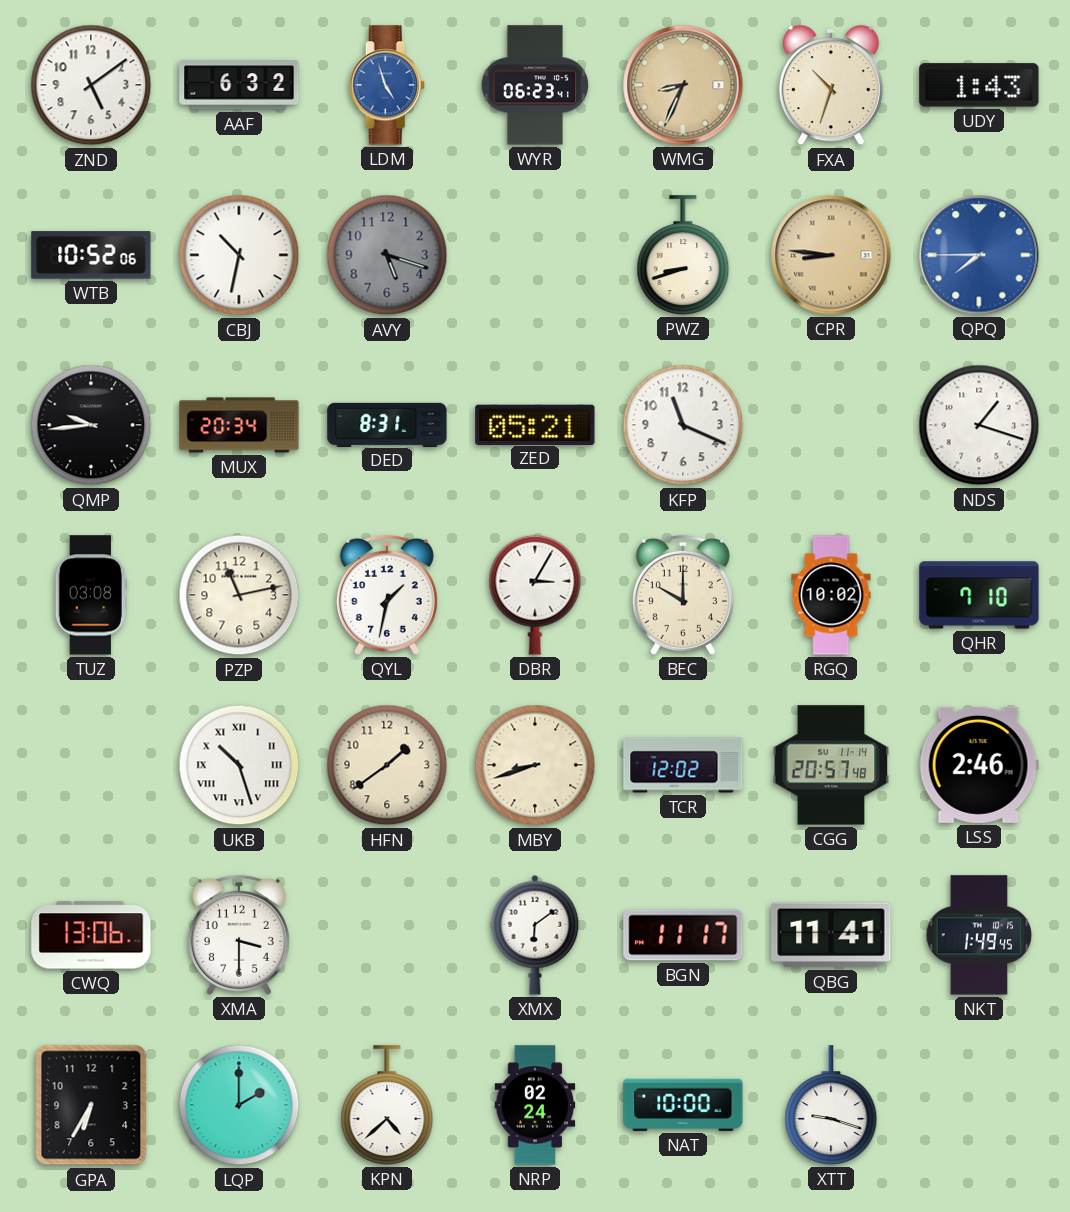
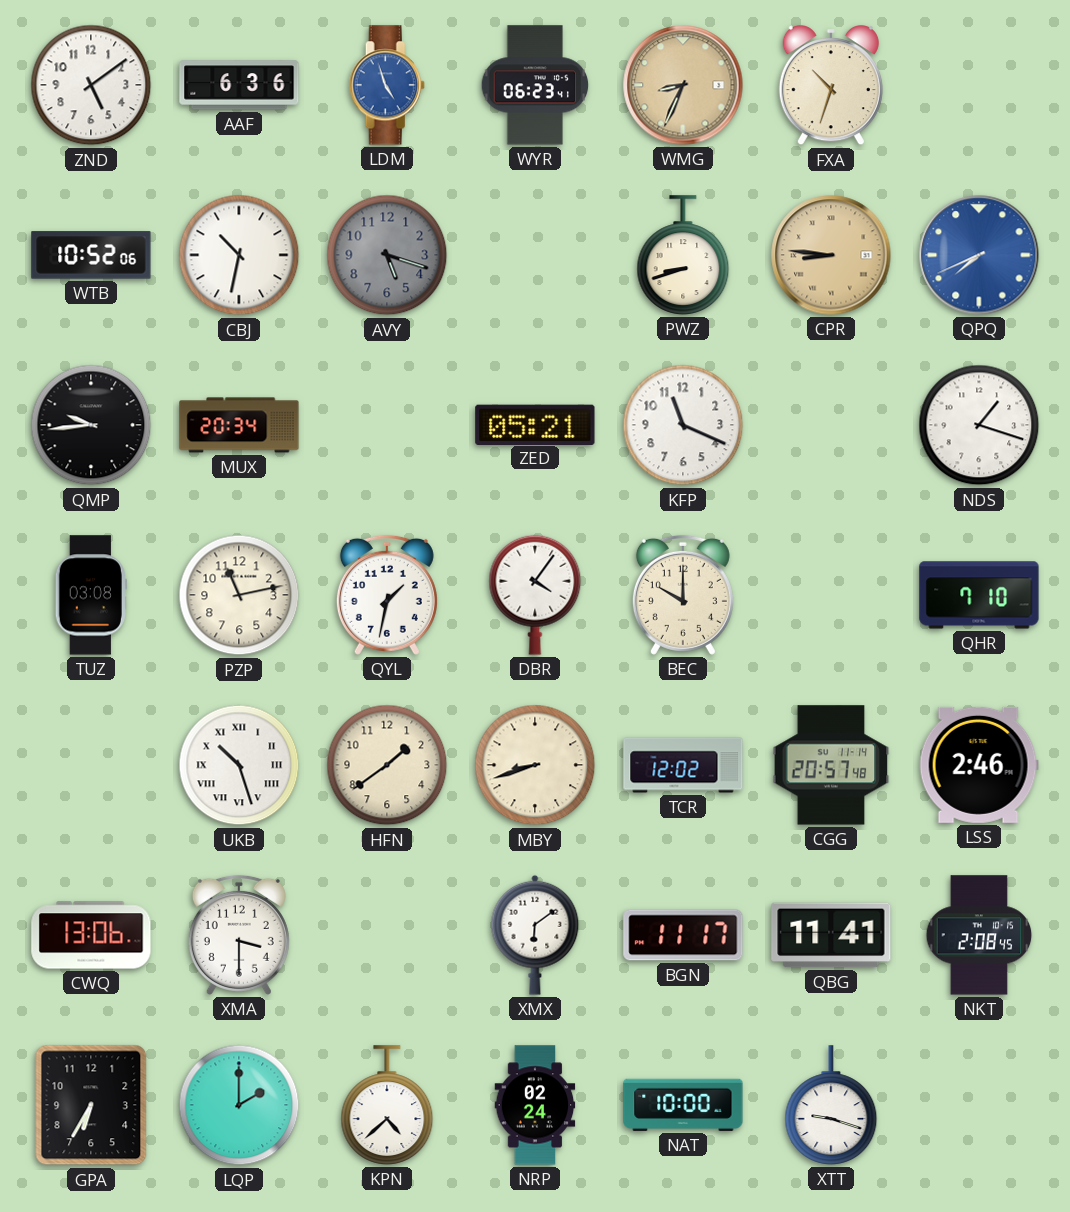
AAF: 6:32 -> 6:36 (239, 85)
UDY: 1:43 -> none (979, 85)
QPQ: 7:45 -> 7:41 (979, 255)
DED: 8:31 -> none (387, 424)
DBR: 3:05 -> 4:06 (535, 595)
RGQ: 10:02 -> none (831, 595)
NKT: 1:49 -> 2:08 (979, 935)
